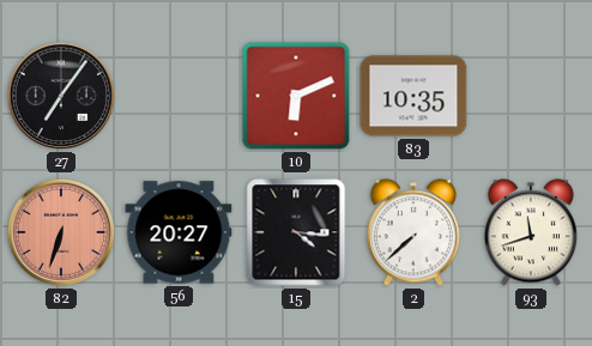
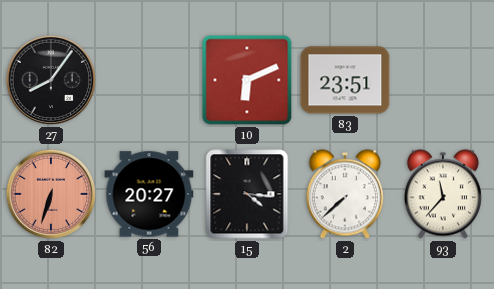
27: 7:06 -> 8:06 (51, 80)
83: 10:35 -> 23:51 (345, 80)
93: 11:42 -> 11:37 (443, 194)
